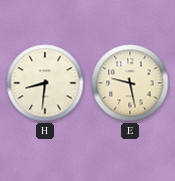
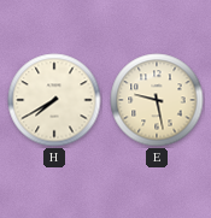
H: 8:31 -> 7:40 (54, 100)
